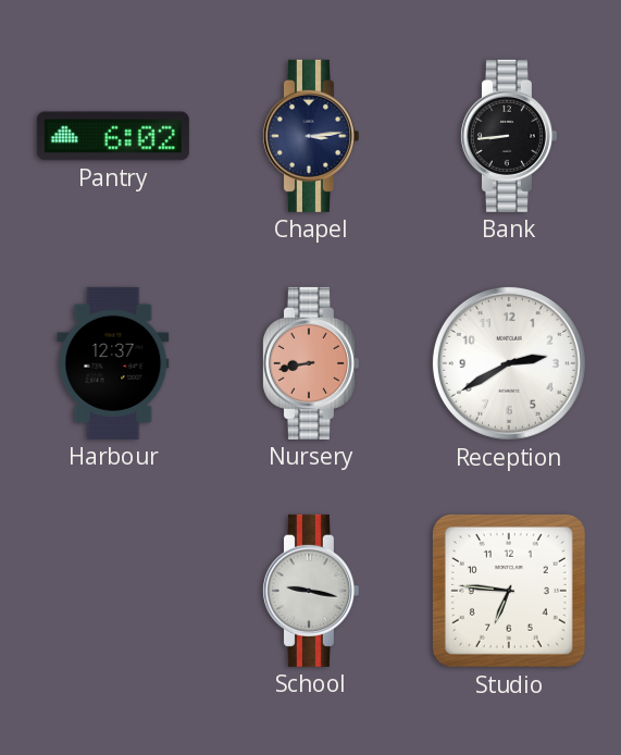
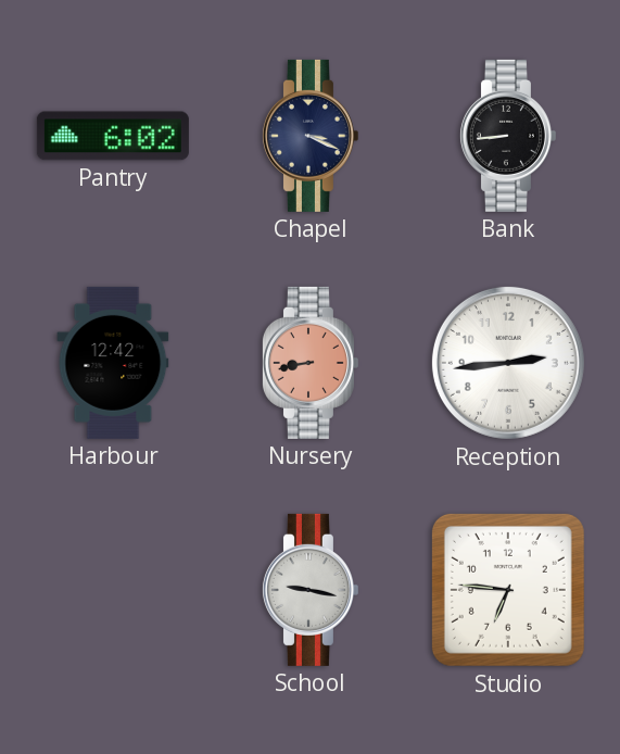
Chapel: 3:14 -> 3:19 (309, 136)
Harbour: 12:37 -> 12:42 (113, 363)
Reception: 2:40 -> 2:44 (508, 363)
